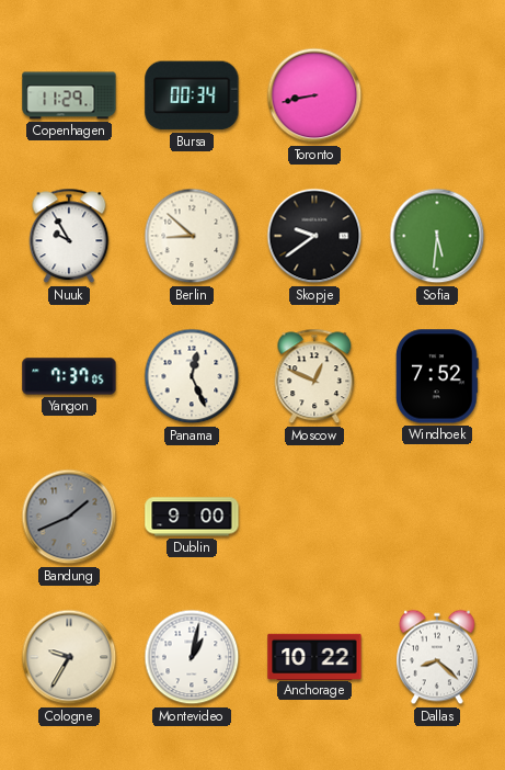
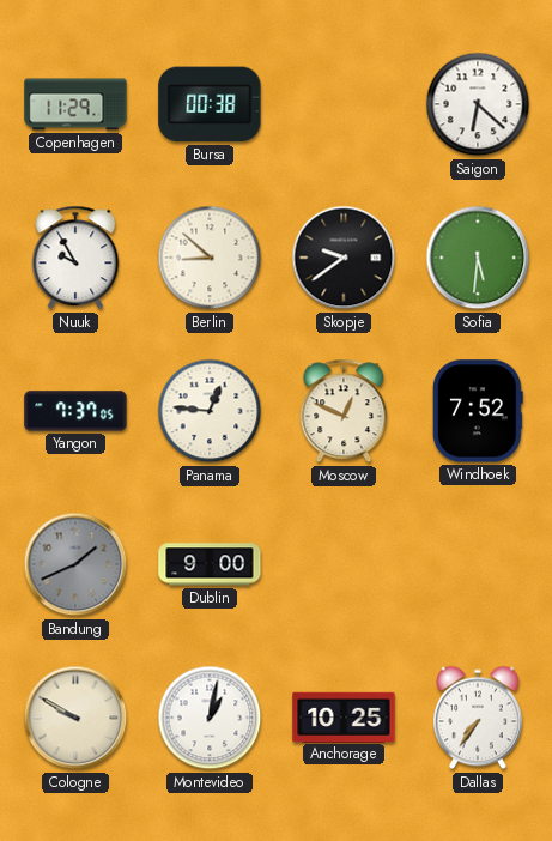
Bursa: 00:34 -> 00:38 (210, 104)
Toronto: 8:43 -> none (314, 95)
Saigon: none -> 6:22 (478, 104)
Panama: 12:26 -> 12:46 (210, 411)
Cologne: 9:35 -> 9:50 (75, 718)
Anchorage: 10:22 -> 10:25 (344, 716)
Dallas: 8:22 -> 7:36 (478, 718)
